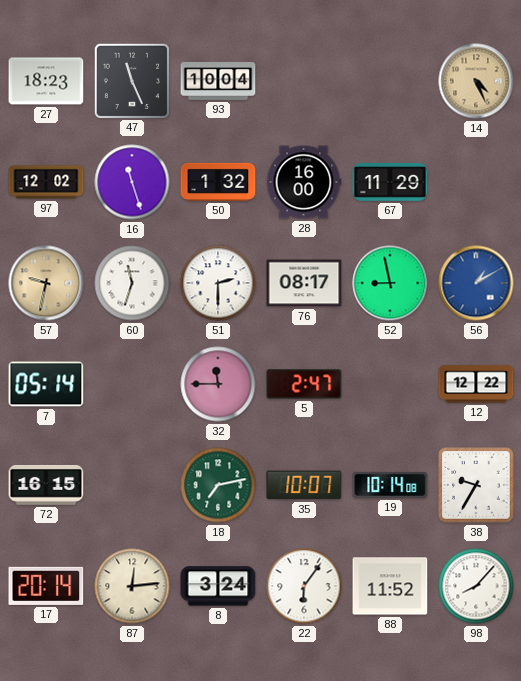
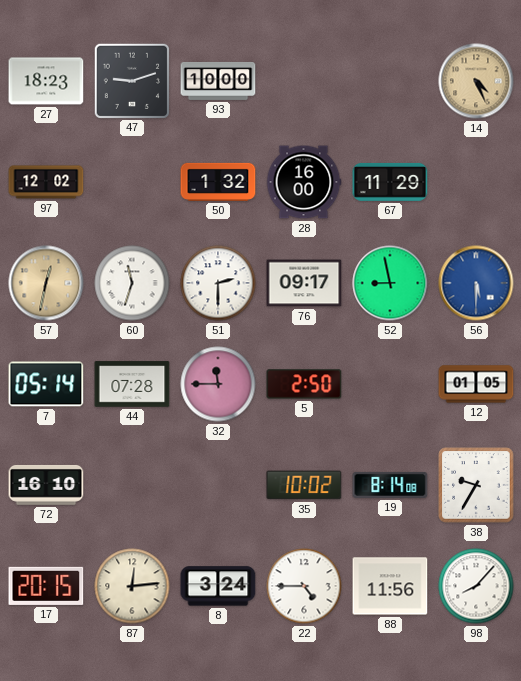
47: 11:26 -> 9:12 (131, 80)
93: 10:04 -> 10:00 (218, 81)
16: 11:27 -> none (132, 182)
57: 9:32 -> 12:32 (46, 283)
76: 08:17 -> 09:17 (304, 283)
56: 1:10 -> 5:30 (476, 283)
44: none -> 07:28 (132, 384)
5: 2:47 -> 2:50 (304, 384)
12: 12:22 -> 01:05 (476, 384)
72: 16:15 -> 16:10 (46, 485)
18: 7:13 -> none (218, 485)
35: 10:07 -> 10:02 (304, 485)
19: 10:14 -> 8:14 (390, 485)
17: 20:14 -> 20:15 (46, 586)
22: 6:06 -> 4:45 (304, 586)
88: 11:52 -> 11:56 (390, 586)
